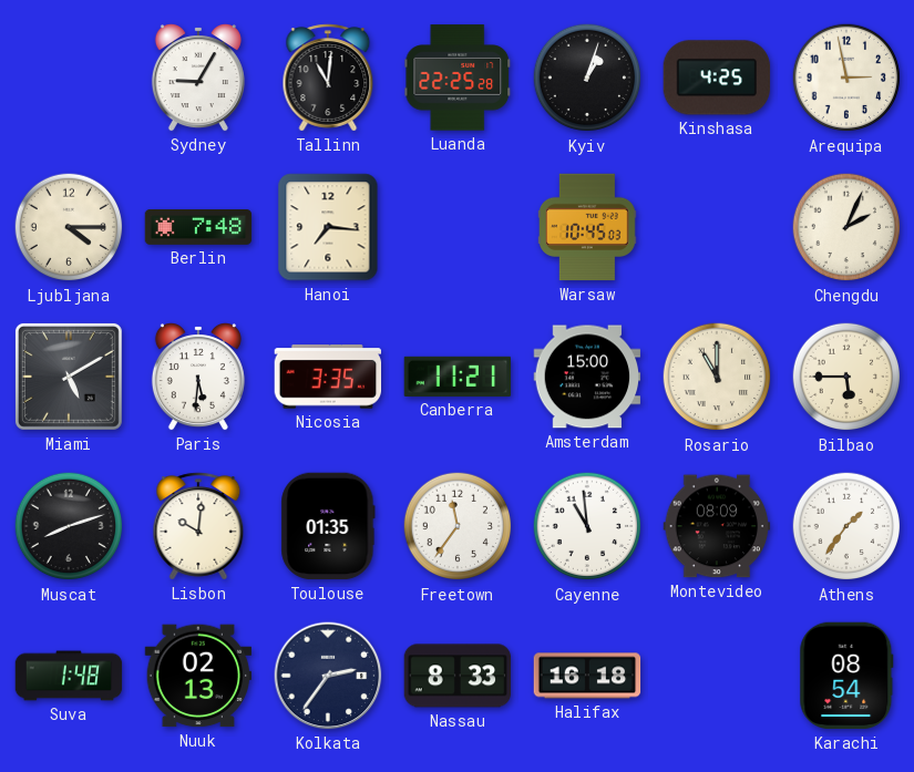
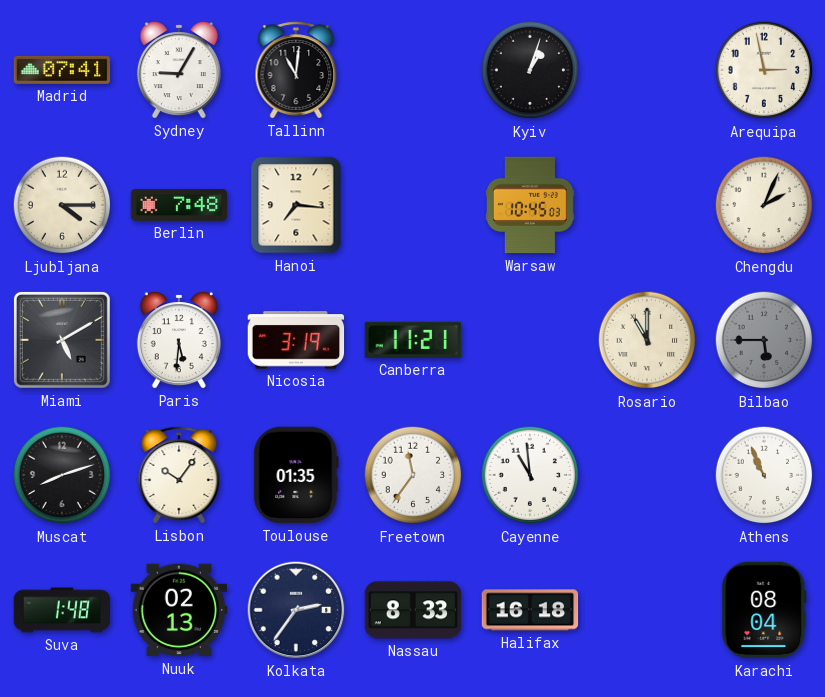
Madrid: none -> 07:41 (62, 70)
Luanda: 22:25 -> none (458, 78)
Kinshasa: 4:25 -> none (717, 78)
Nicosia: 3:35 -> 3:19 (296, 340)
Amsterdam: 15:00 -> none (587, 377)
Bilbao dial: cream -> grey (764, 340)
Lisbon: 10:01 -> 10:06 (179, 475)
Montevideo: 08:09 -> none (717, 526)
Athens: 1:36 -> 10:56 (764, 475)
Karachi: 08:54 -> 08:04 (764, 610)
